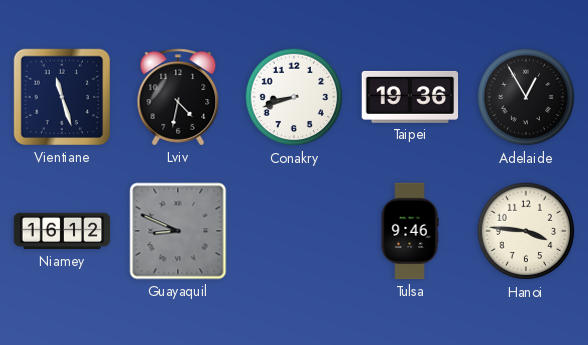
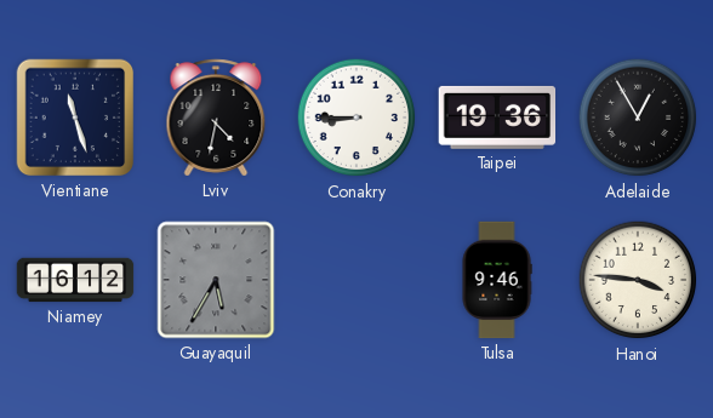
Conakry: 8:42 -> 8:45 (356, 118)
Guayaquil: 8:49 -> 5:35 (216, 280)
